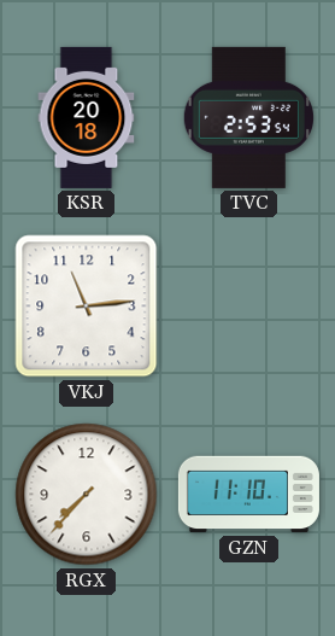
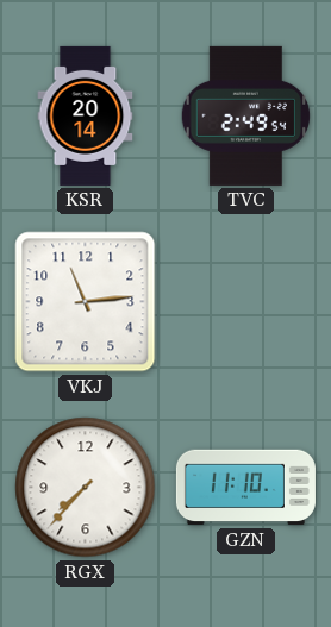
KSR: 20:18 -> 20:14 (86, 115)
TVC: 2:53 -> 2:49 (245, 115)
